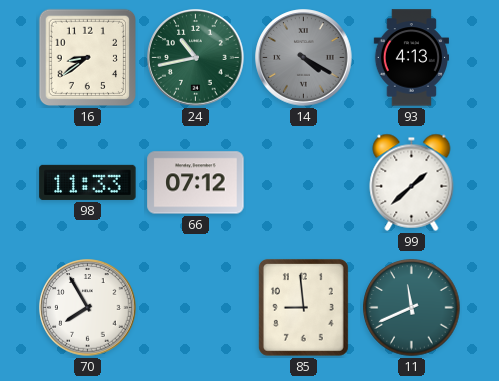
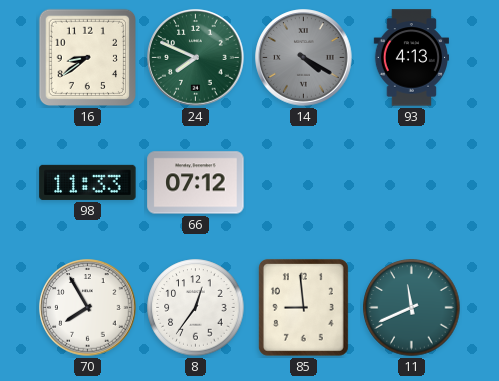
24: 10:43 -> 7:49 (196, 58)
99: 1:38 -> none (412, 182)
8: none -> 12:36 (196, 308)
